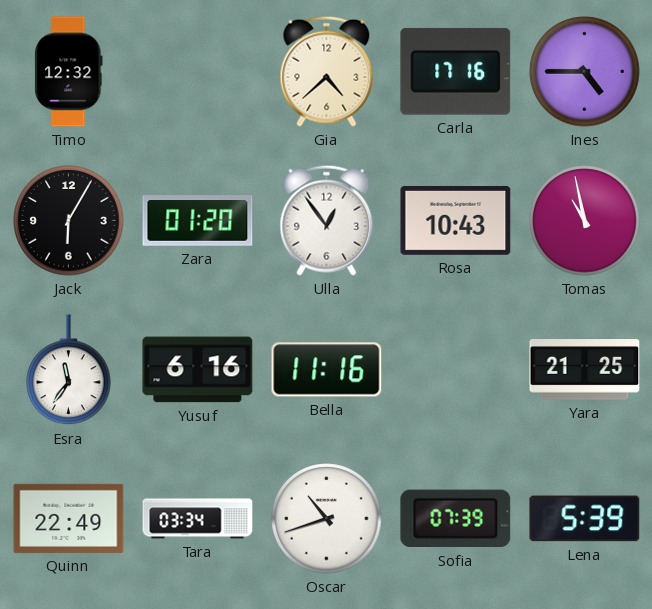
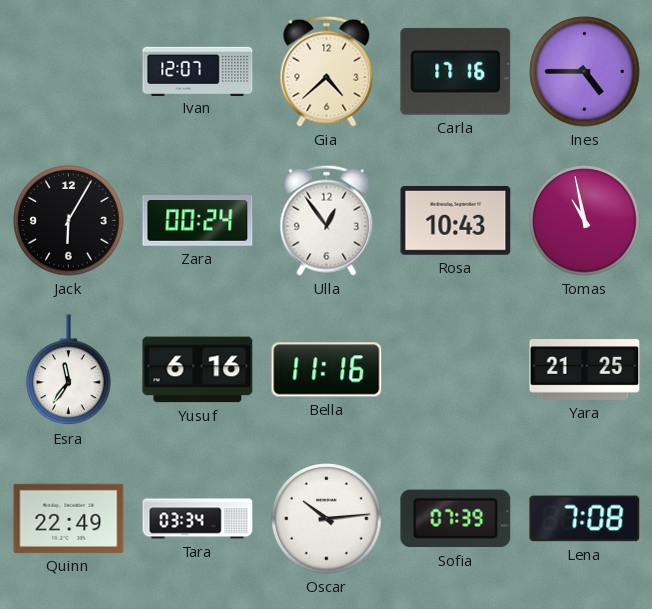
Timo: 12:32 -> none (69, 72)
Ivan: none -> 12:07 (198, 71)
Zara: 01:20 -> 00:24 (198, 221)
Oscar: 10:42 -> 10:14 (327, 519)
Lena: 5:39 -> 7:08 (585, 519)
